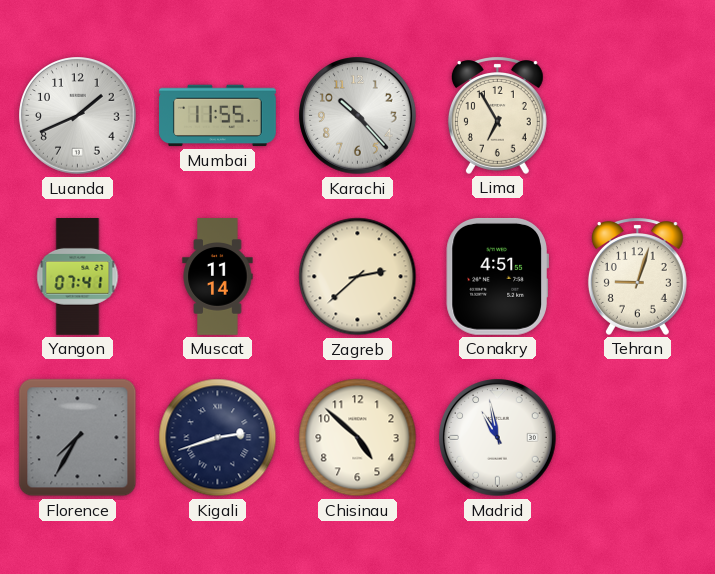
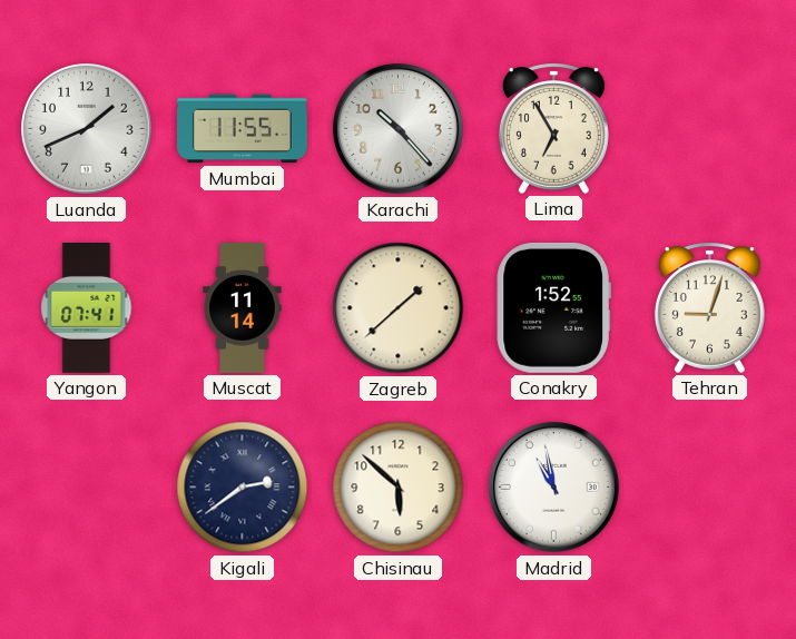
Zagreb: 2:38 -> 1:38 (399, 308)
Conakry: 4:51 -> 1:52 (553, 307)
Florence: 7:35 -> none (78, 438)
Kigali: 2:42 -> 2:39 (243, 488)
Chisinau: 4:52 -> 5:52 (399, 488)
